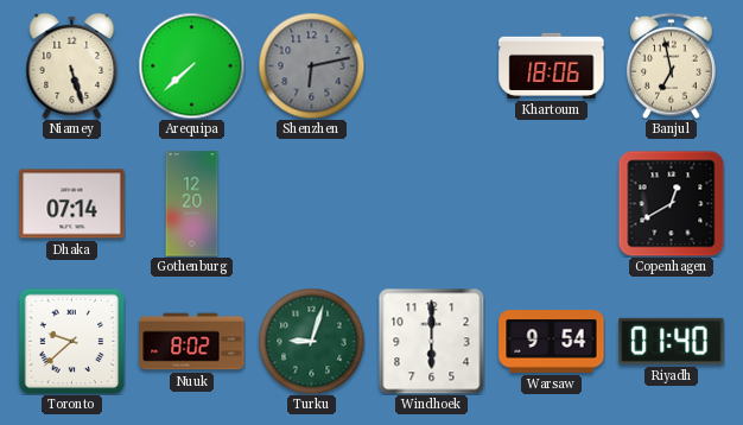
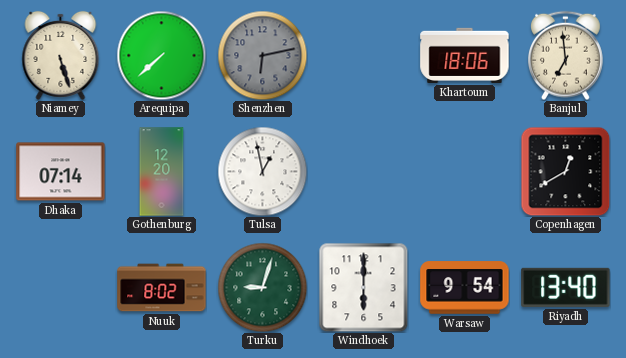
Banjul: 6:58 -> 6:59 (566, 55)
Tulsa: none -> 12:58 (262, 171)
Toronto: 9:38 -> none (71, 341)
Riyadh: 01:40 -> 13:40 (566, 287)
